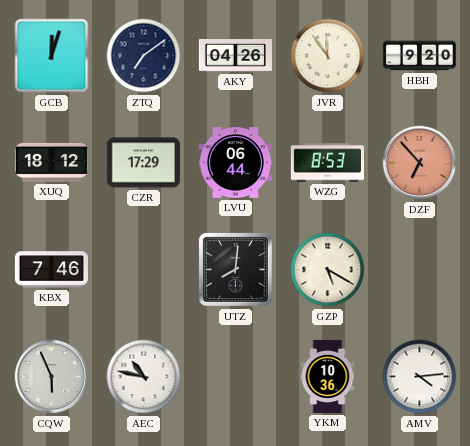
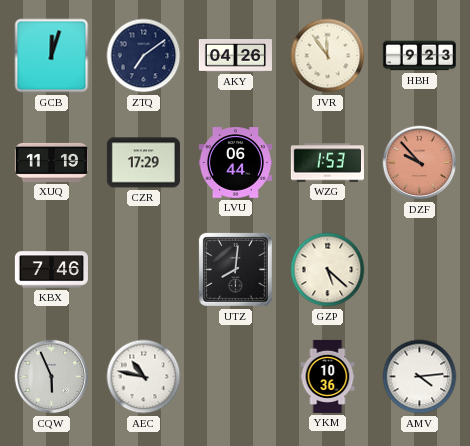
HBH: 9:20 -> 9:23 (419, 56)
XUQ: 18:12 -> 11:19 (51, 162)
WZG: 8:53 -> 1:53 (327, 163)
DZF: 6:53 -> 9:53 (420, 163)
GZP: 5:20 -> 5:22 (328, 270)
